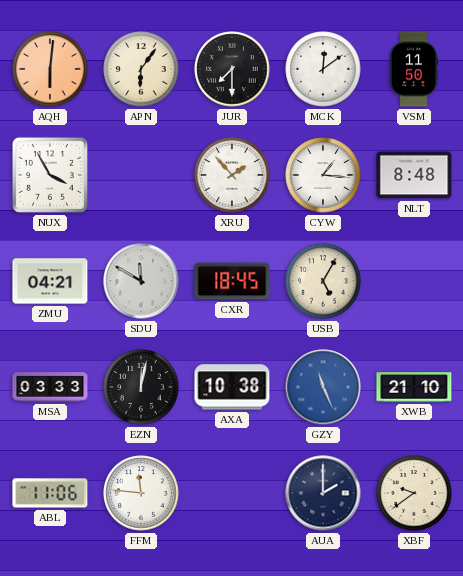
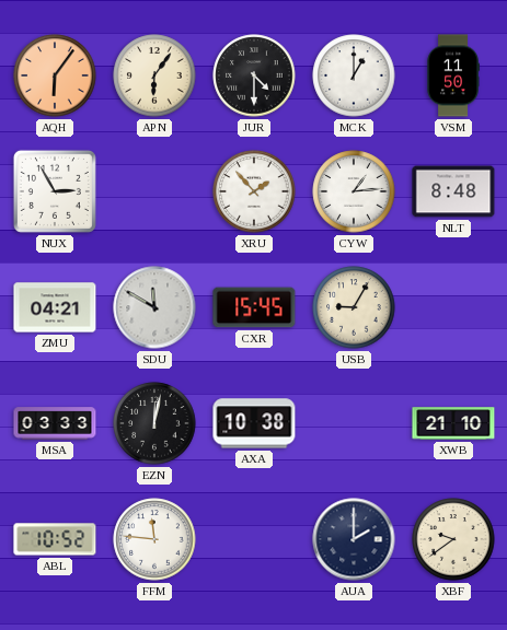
AQH: 6:01 -> 6:06 (55, 75)
JUR: 7:30 -> 4:30 (254, 75)
MCK: 12:09 -> 1:00 (354, 75)
NUX: 3:55 -> 2:55 (55, 191)
CYW: 1:16 -> 1:14 (354, 191)
CXR: 18:45 -> 15:45 (254, 307)
USB: 5:05 -> 9:05 (354, 307)
GZY: 11:26 -> none (323, 387)
ABL: 11:06 -> 10:52 (55, 539)
